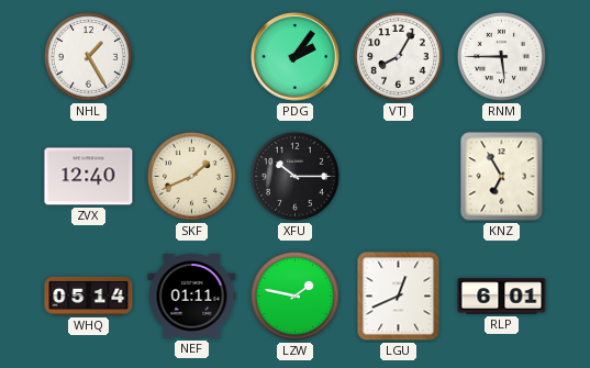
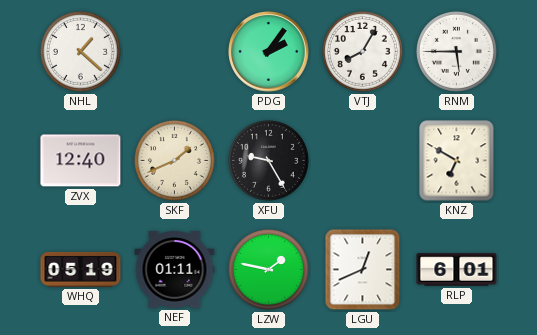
NHL: 1:25 -> 1:22 (80, 51)
XFU: 10:15 -> 9:25 (268, 160)
KNZ: 6:55 -> 6:50 (457, 161)
WHQ: 05:14 -> 05:19 (81, 269)
